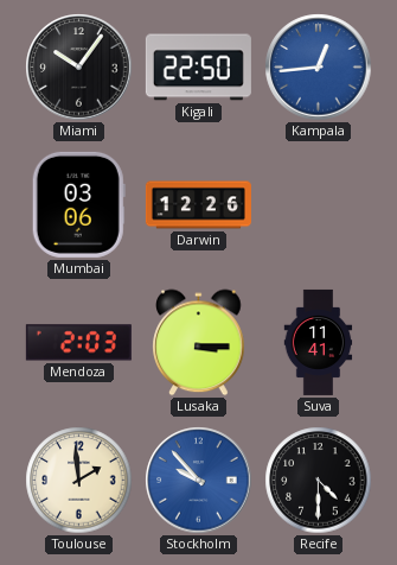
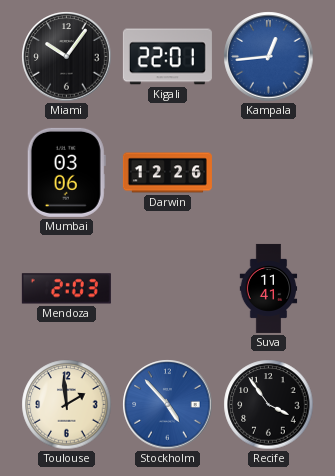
Kigali: 22:50 -> 22:01 (167, 57)
Lusaka: 3:15 -> none (199, 343)
Stockholm: 9:53 -> 4:53 (168, 405)
Recife: 4:30 -> 3:54 (269, 405)
